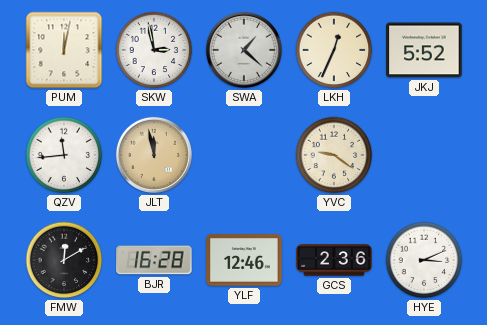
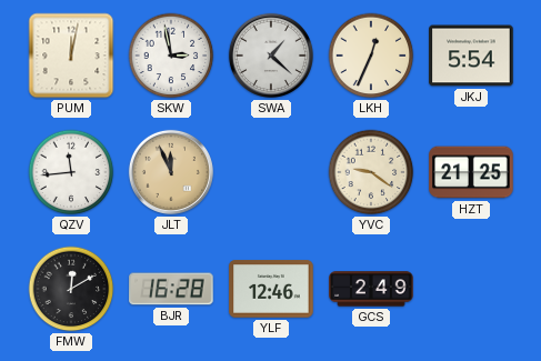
JKJ: 5:52 -> 5:54 (471, 56)
JLT: 11:58 -> 11:56 (171, 172)
HZT: none -> 21:25 (471, 172)
GCS: 2:36 -> 2:49 (371, 289)
HYE: 3:11 -> none (424, 260)
